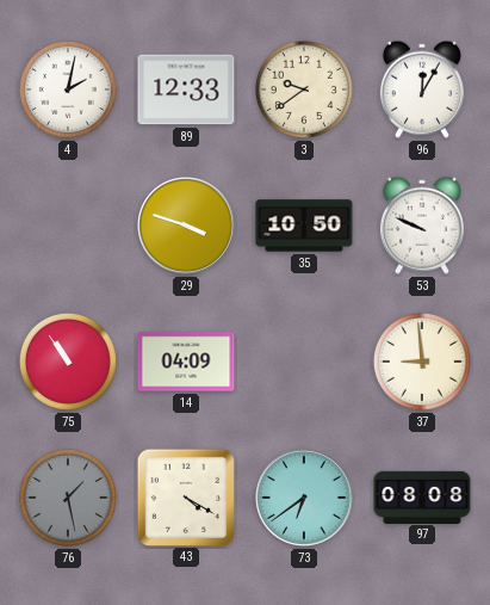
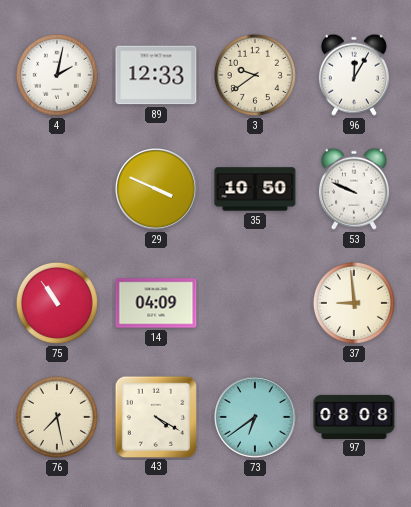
29: 3:48 -> 3:49 (157, 190)
76: 1:28 -> 7:28 (57, 417)
76 dial: grey -> cream (57, 417)
